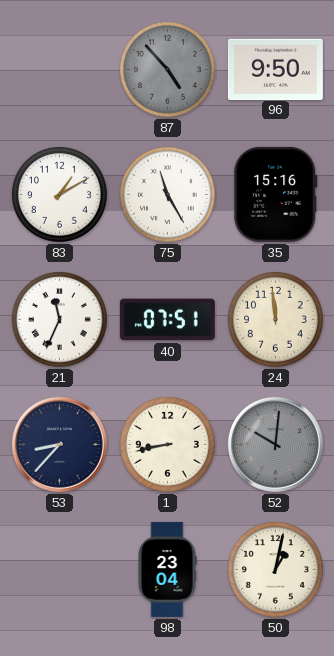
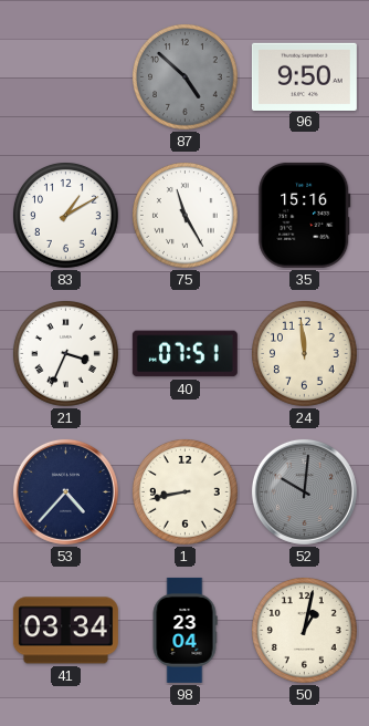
87: 4:53 -> 4:52 (186, 77)
21: 11:34 -> 3:34 (66, 354)
53: 8:37 -> 4:37 (65, 491)
41: none -> 03:34 (65, 631)
